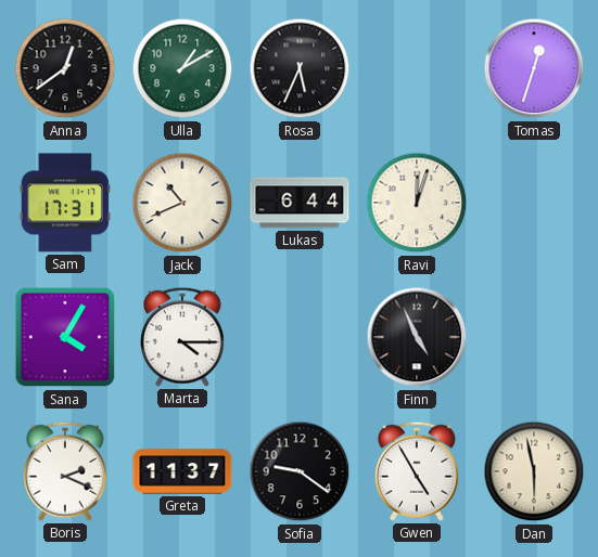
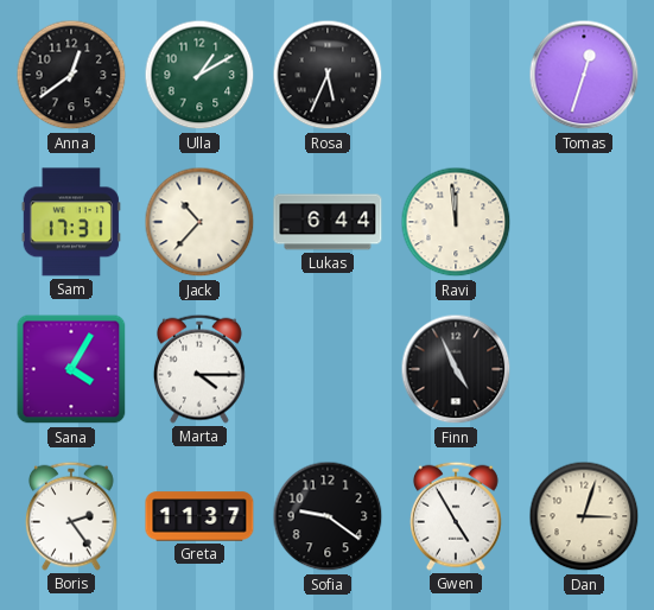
Jack: 10:41 -> 10:37 (199, 222)
Ravi: 12:03 -> 11:59 (456, 222)
Boris: 2:19 -> 2:24 (71, 516)
Dan: 5:58 -> 3:03 (584, 516)
